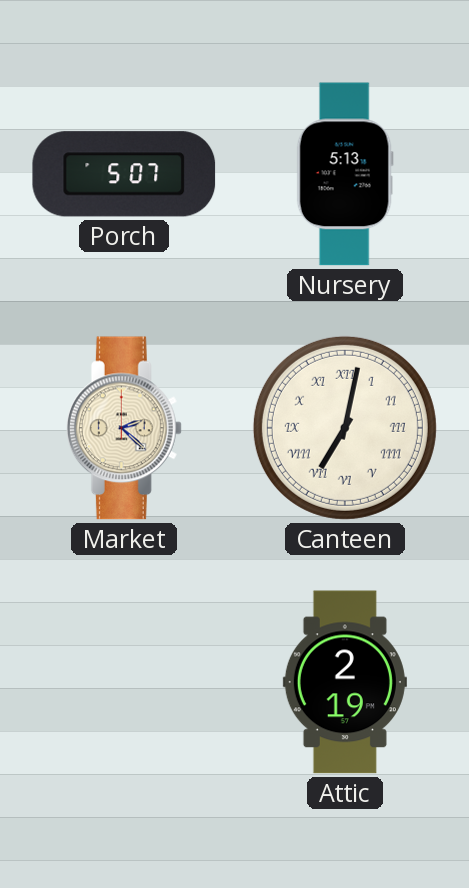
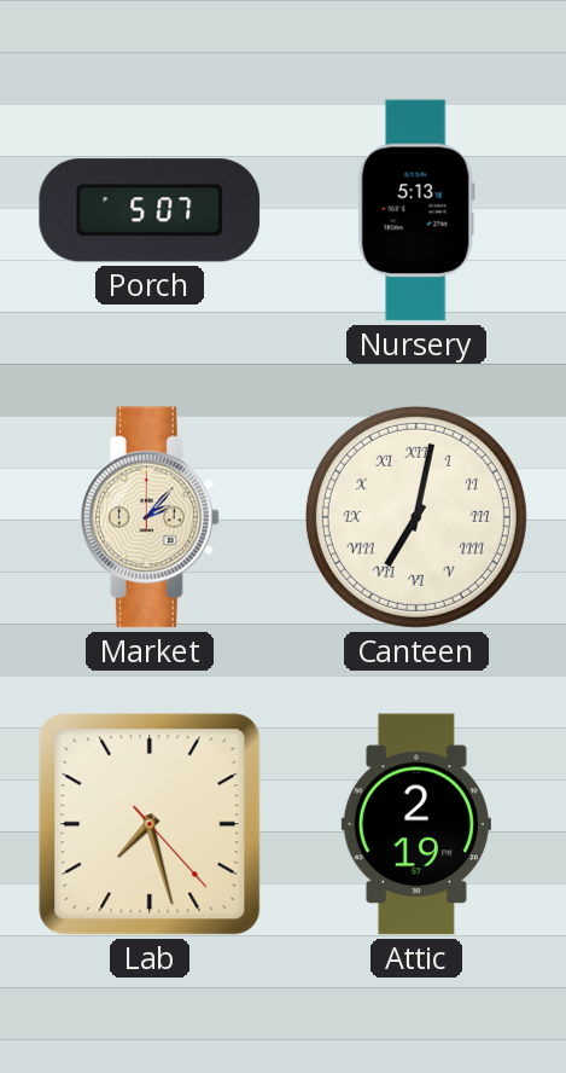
Market: 2:22 -> 2:07 (150, 517)
Lab: none -> 7:27 (150, 824)
